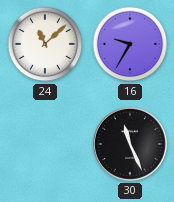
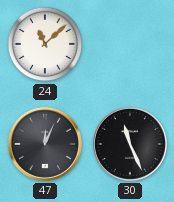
16: 9:35 -> none (130, 44)
47: none -> 12:04 (45, 144)
